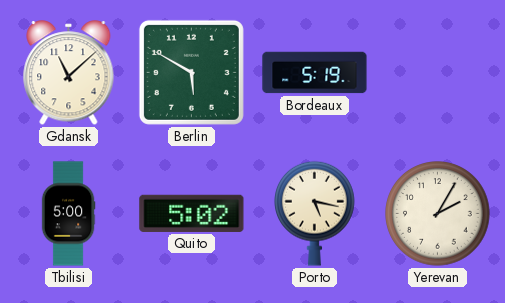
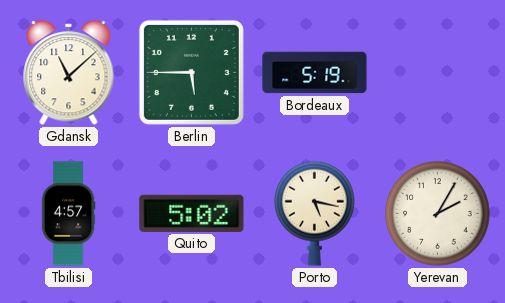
Berlin: 5:50 -> 5:45 (191, 72)
Tbilisi: 5:00 -> 4:57 (68, 214)
